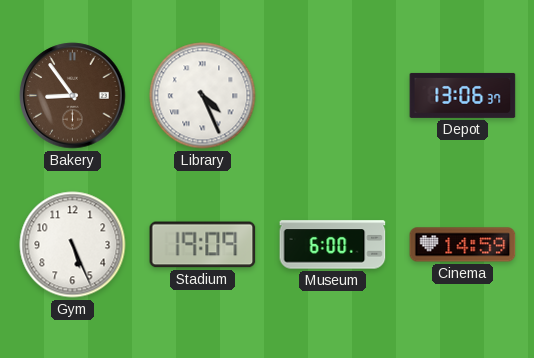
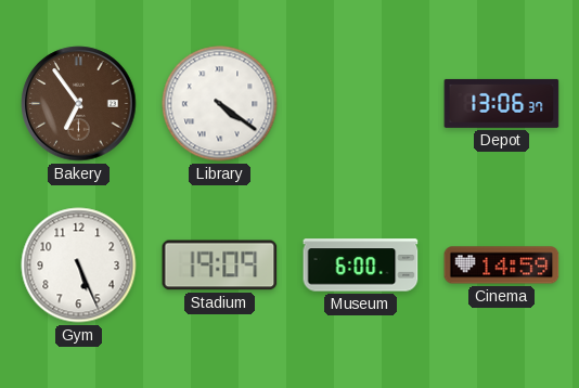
Bakery: 8:54 -> 6:54 (79, 104)
Library: 4:26 -> 4:21 (220, 104)
